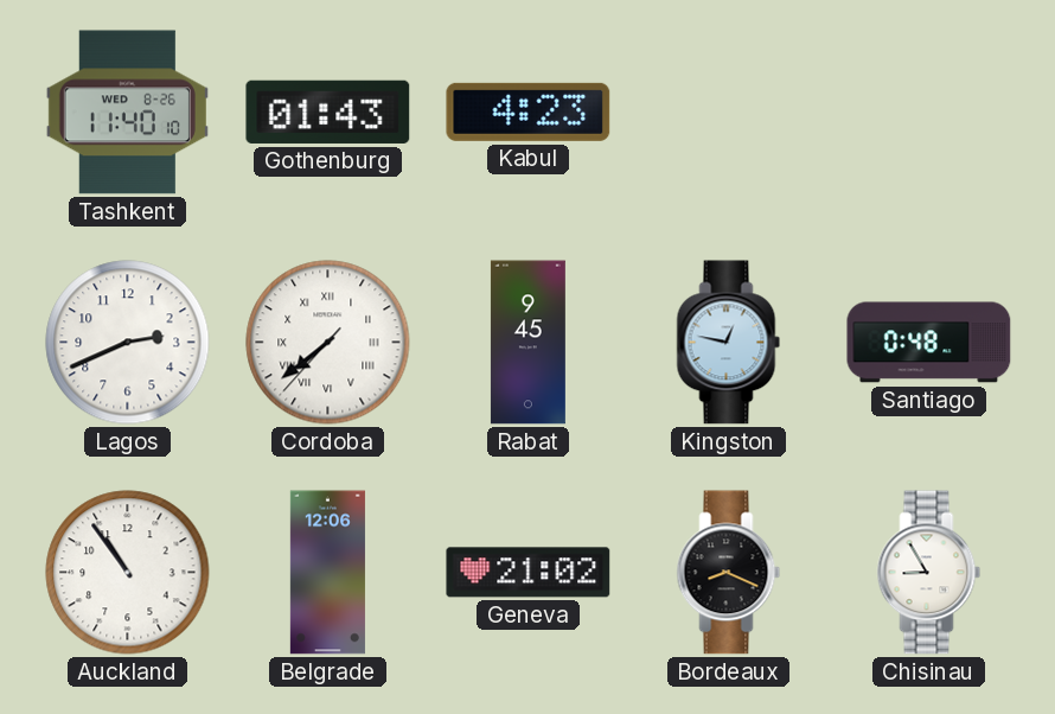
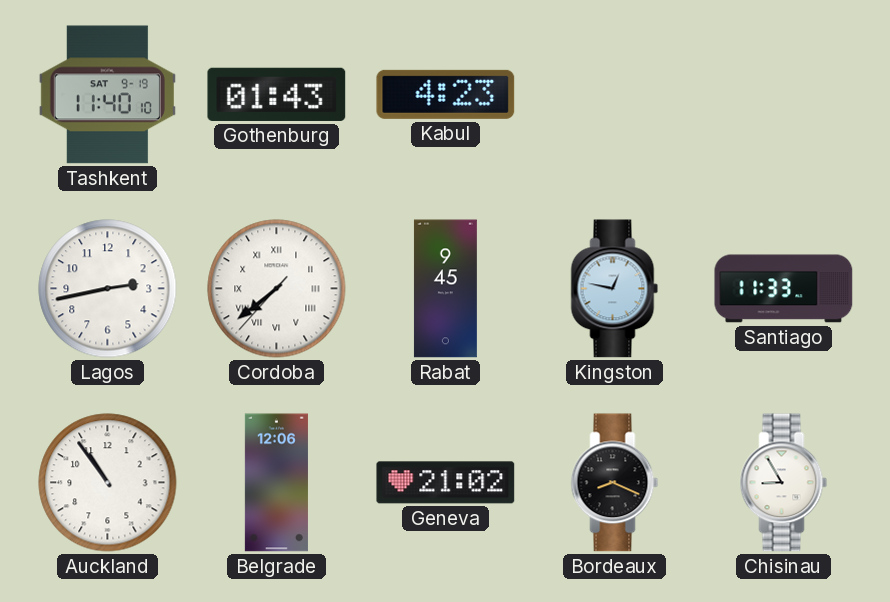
Tashkent date: WED 8-26 -> SAT 9-19 (107, 95)
Lagos: 2:41 -> 2:43 (108, 289)
Santiago: 0:48 -> 11:33 (784, 289)
